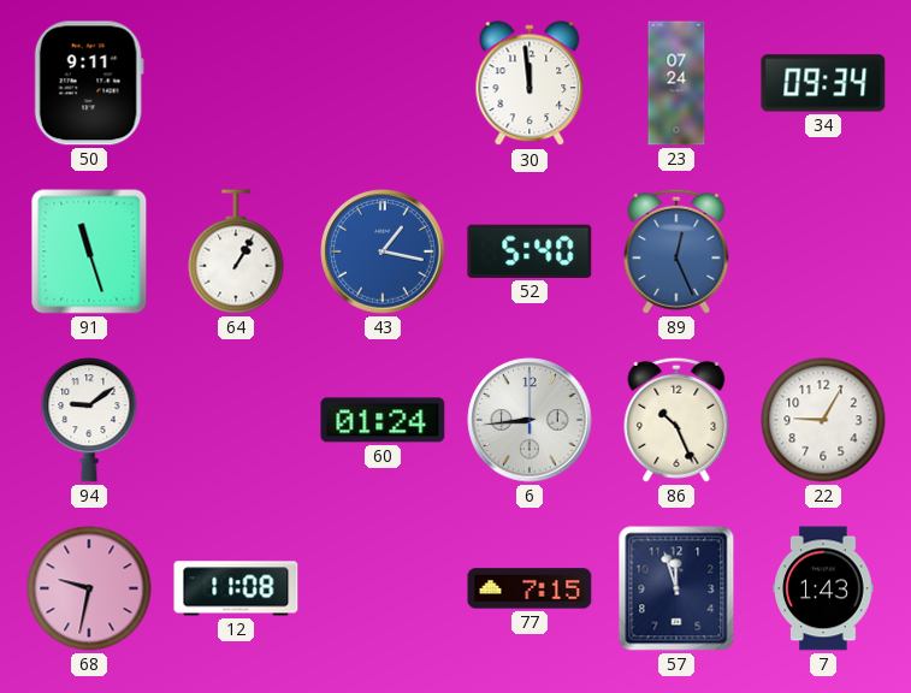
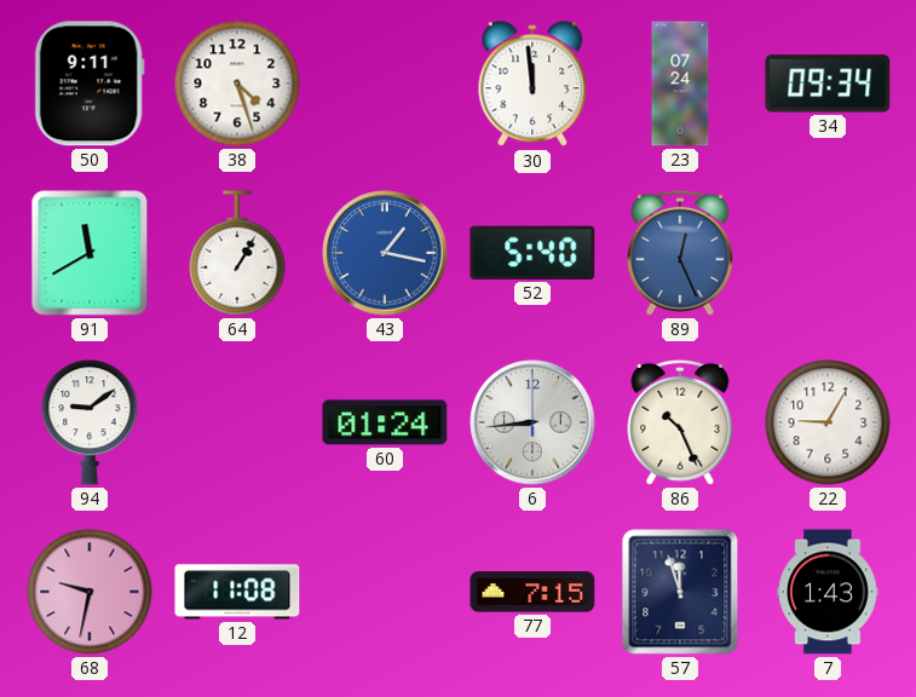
38: none -> 4:27 (237, 83)
91: 11:27 -> 11:40 (90, 253)
